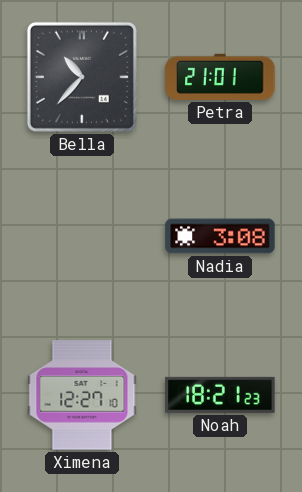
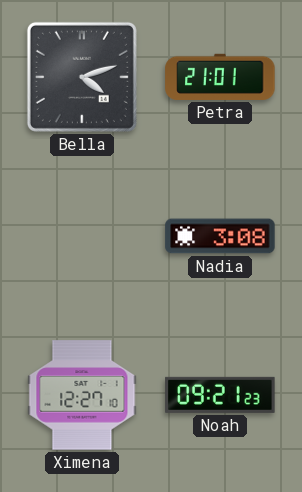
Bella: 10:37 -> 4:12 (82, 77)
Noah: 18:21 -> 09:21 (220, 395)
